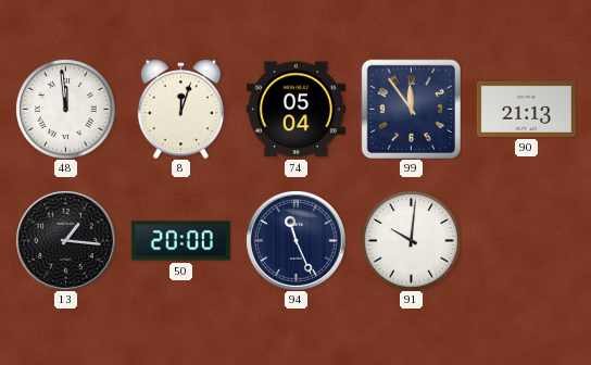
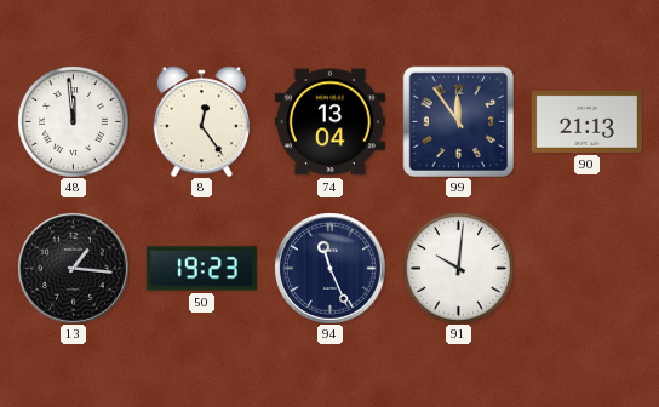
8: 12:03 -> 12:24 (201, 121)
74: 05:04 -> 13:04 (329, 122)
50: 20:00 -> 19:23 (201, 269)
